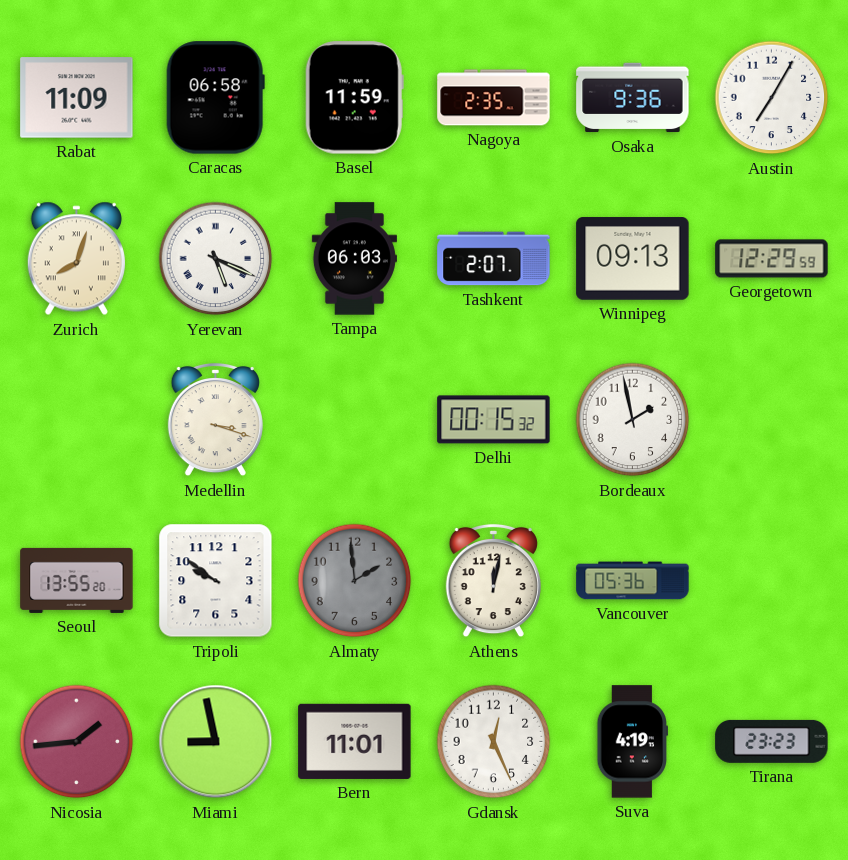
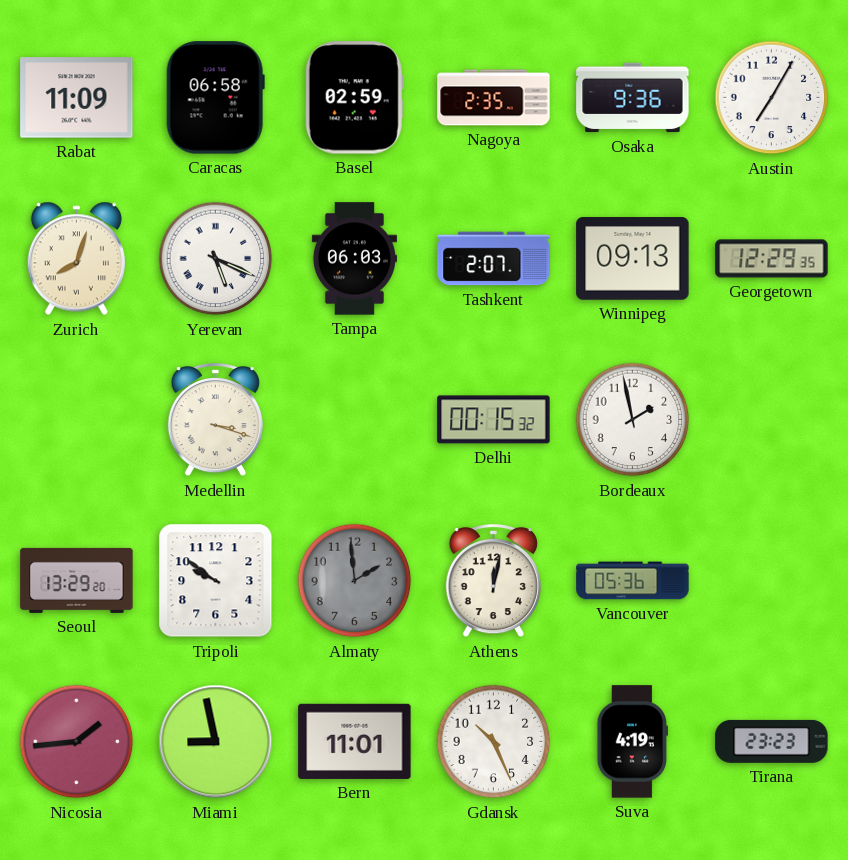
Basel: 11:59 -> 02:59 (354, 98)
Georgetown: 12:29:59 -> 12:29:35 (772, 259)
Seoul: 13:55 -> 13:29 (77, 580)
Gdansk: 12:26 -> 10:26 (494, 742)
